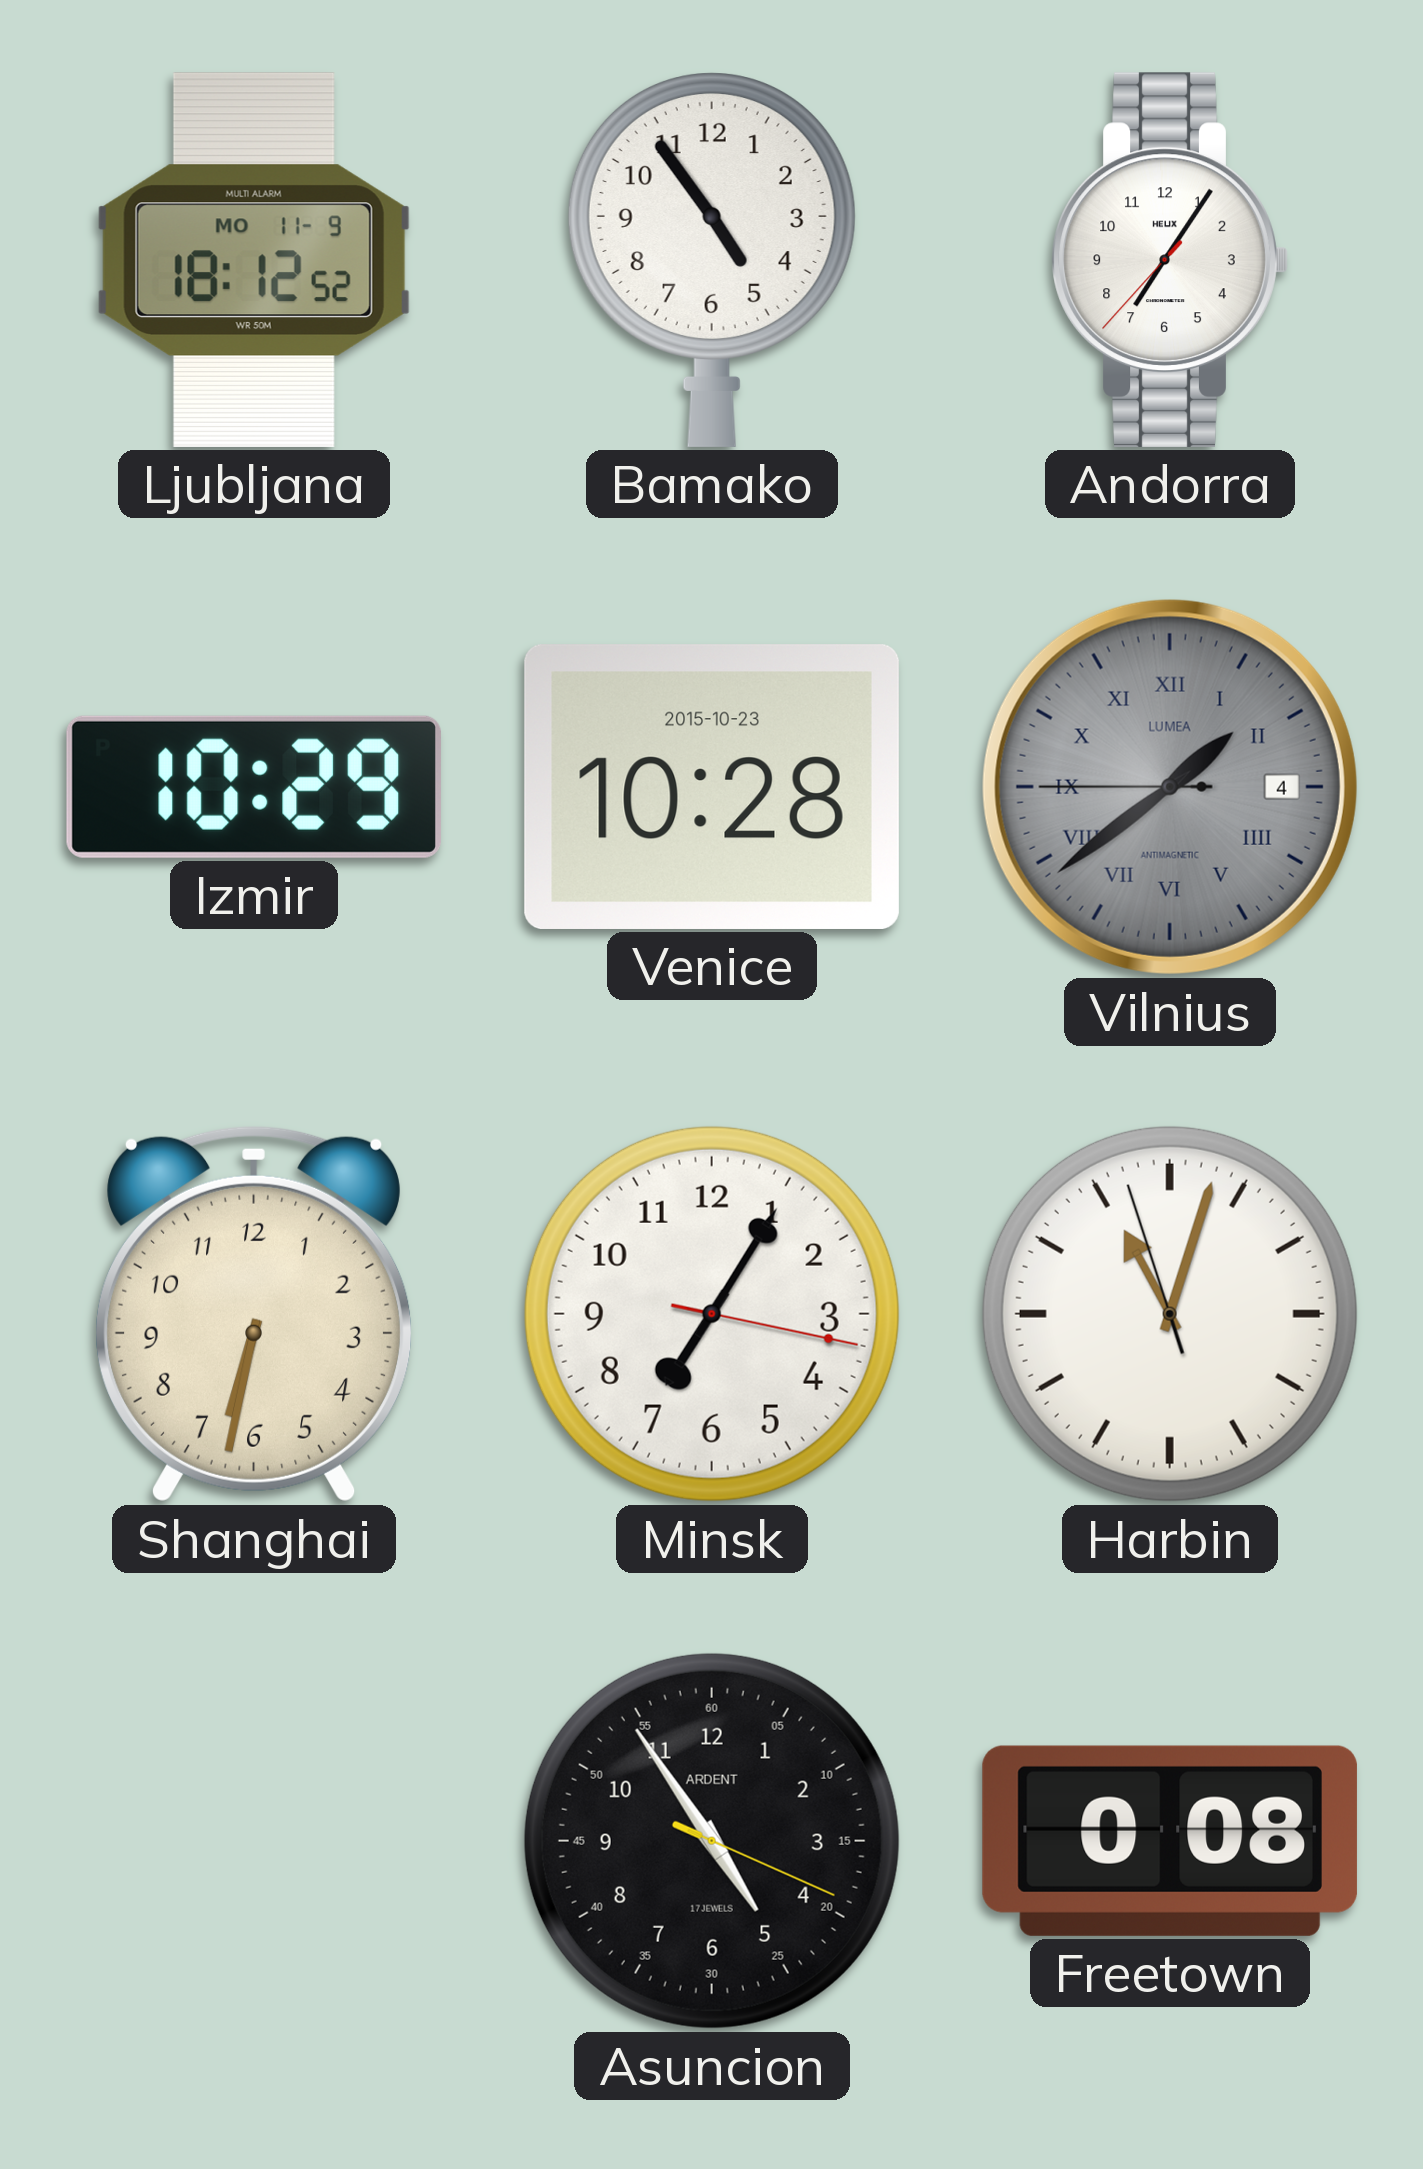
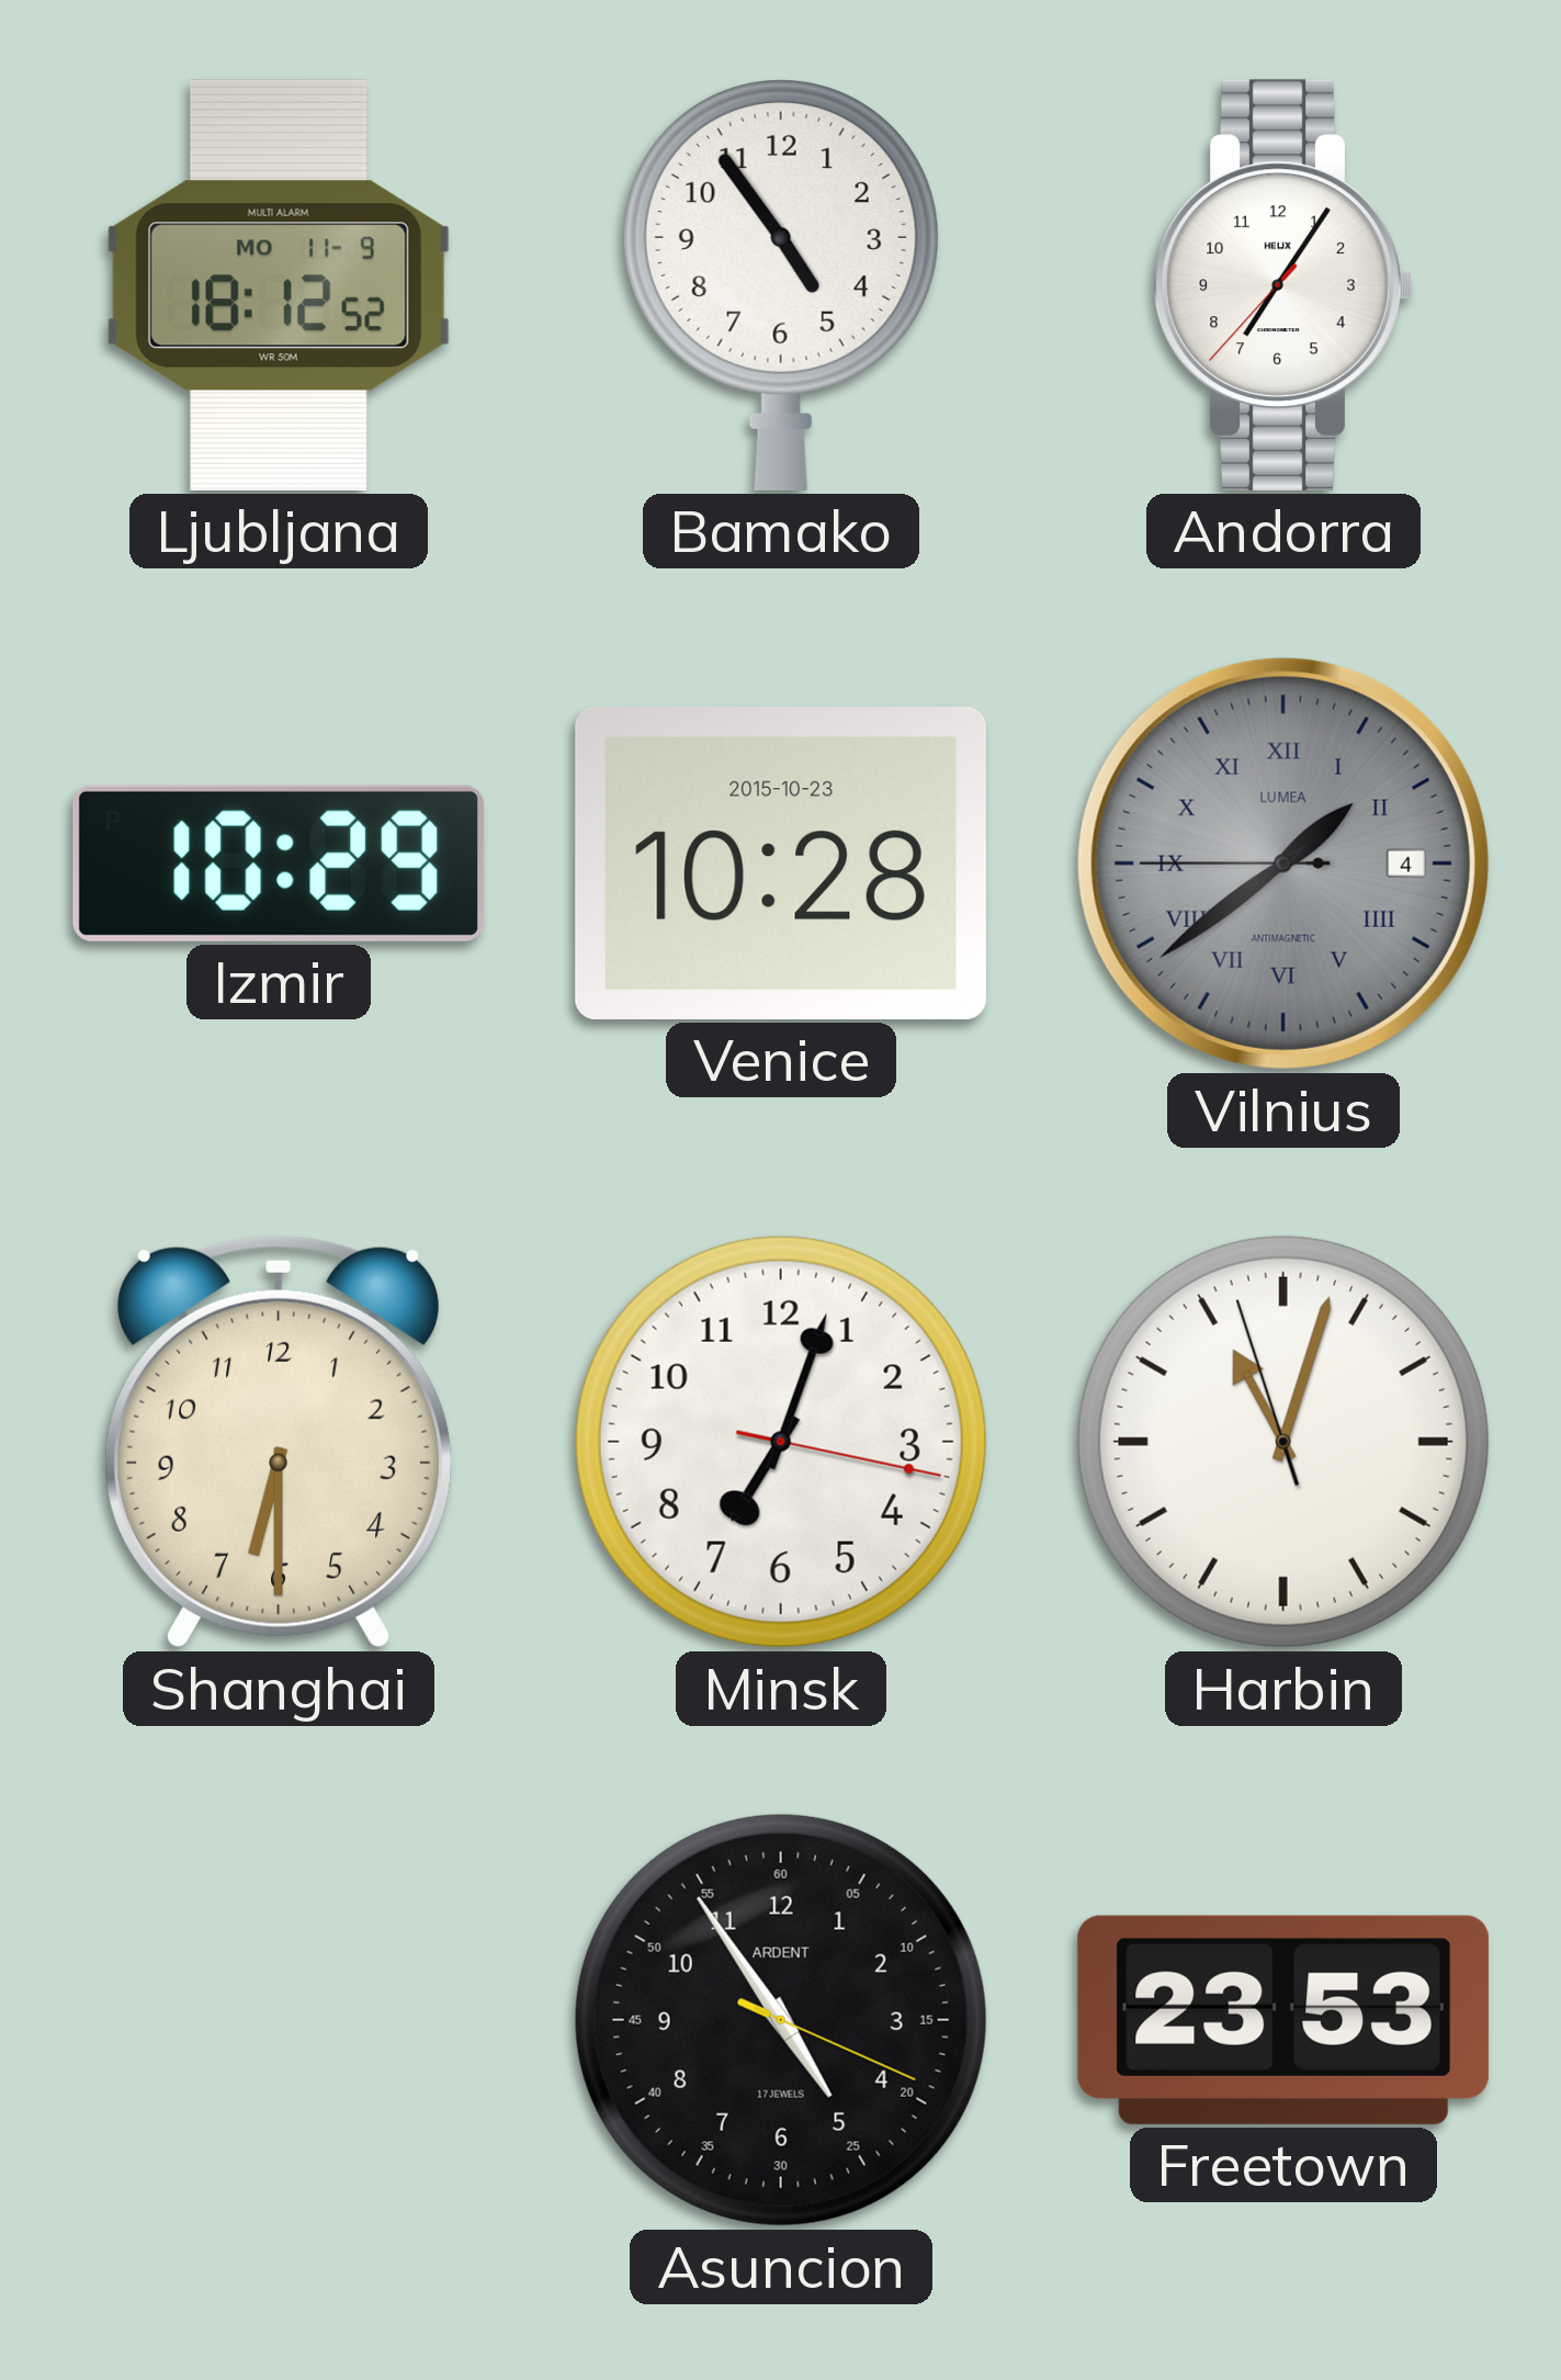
Shanghai: 6:32 -> 6:30 (279, 1442)
Minsk: 7:05 -> 7:03 (781, 1442)
Freetown: 0:08 -> 23:53 (1283, 2020)
